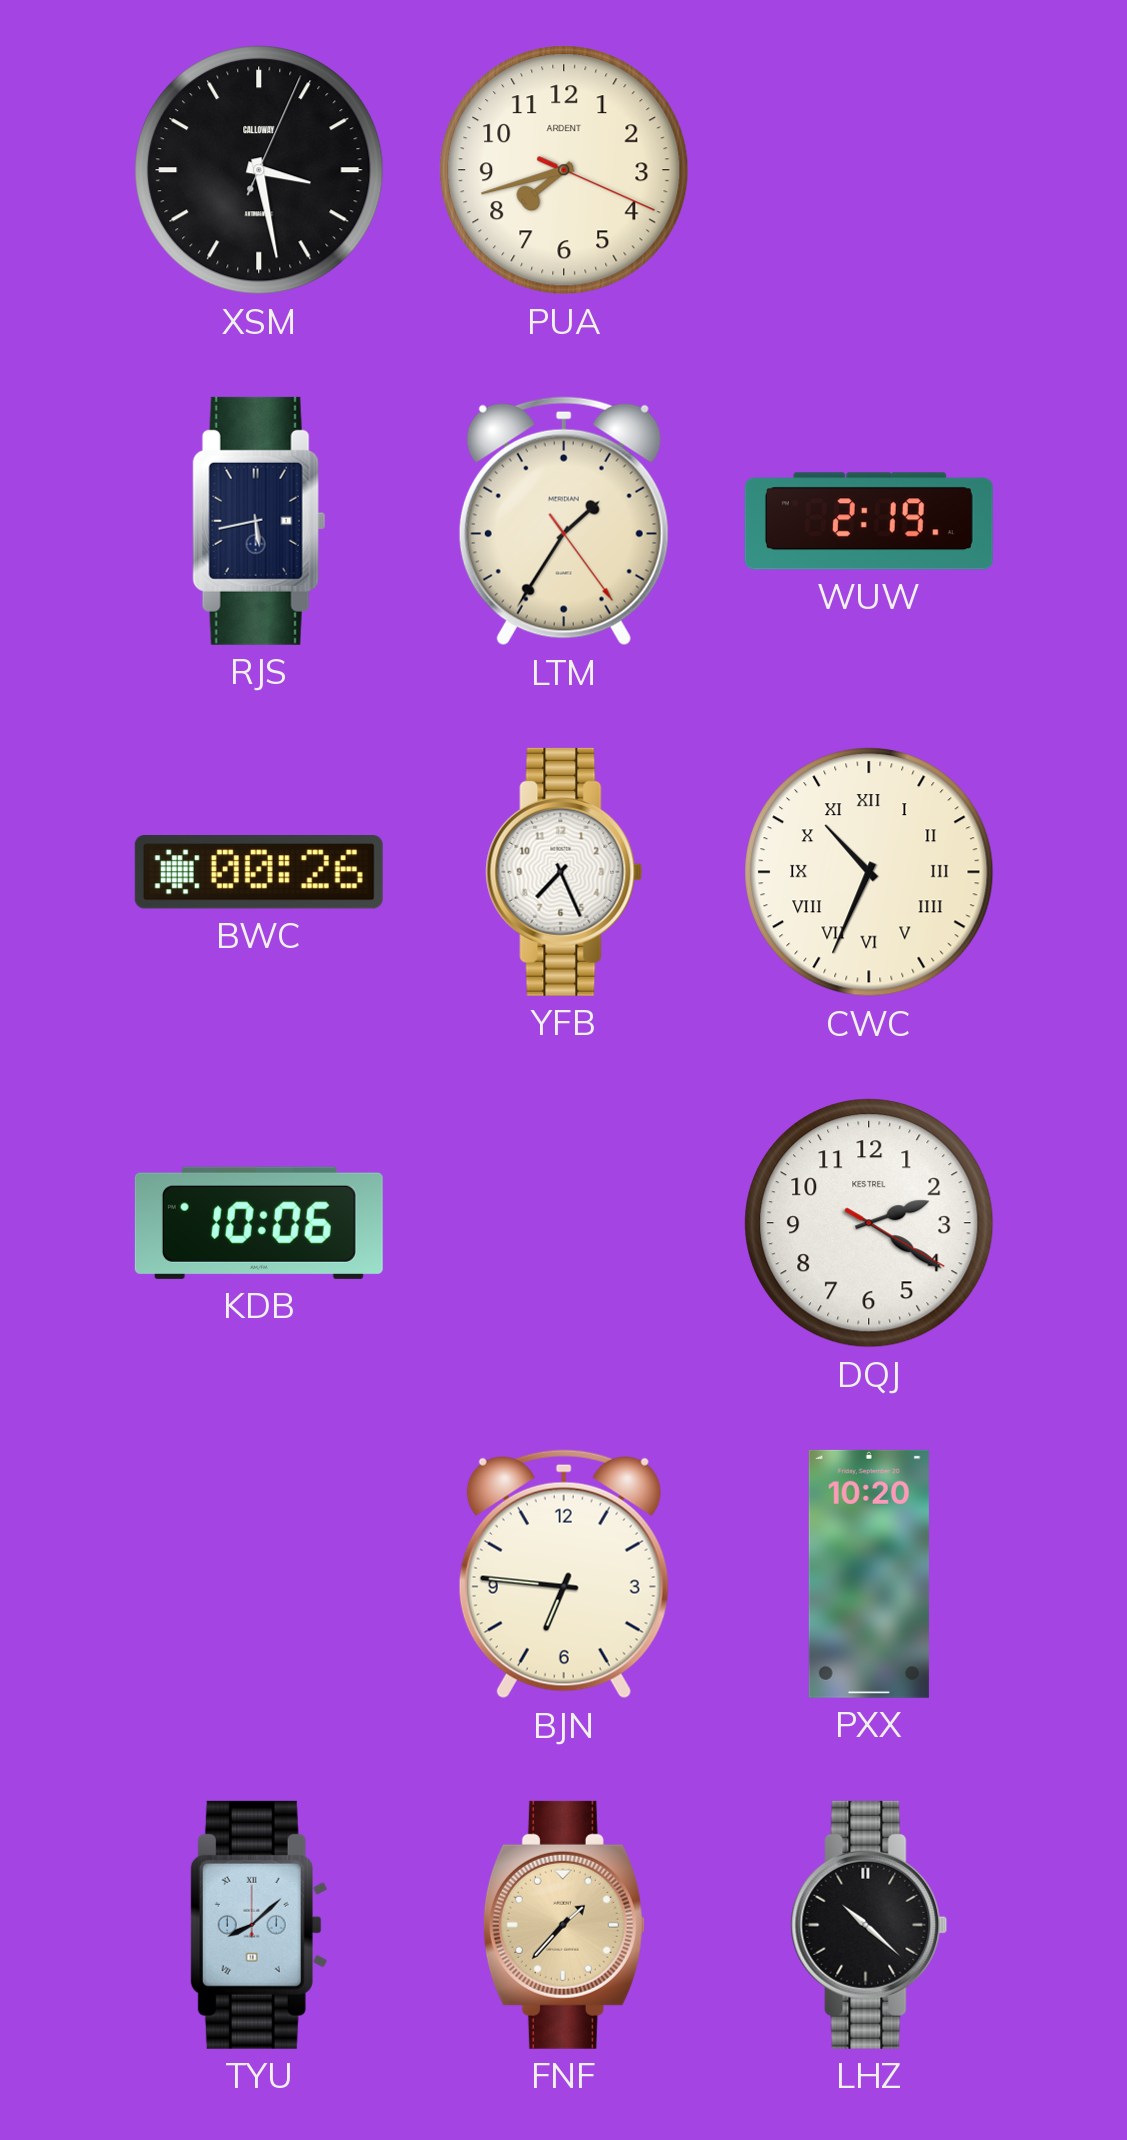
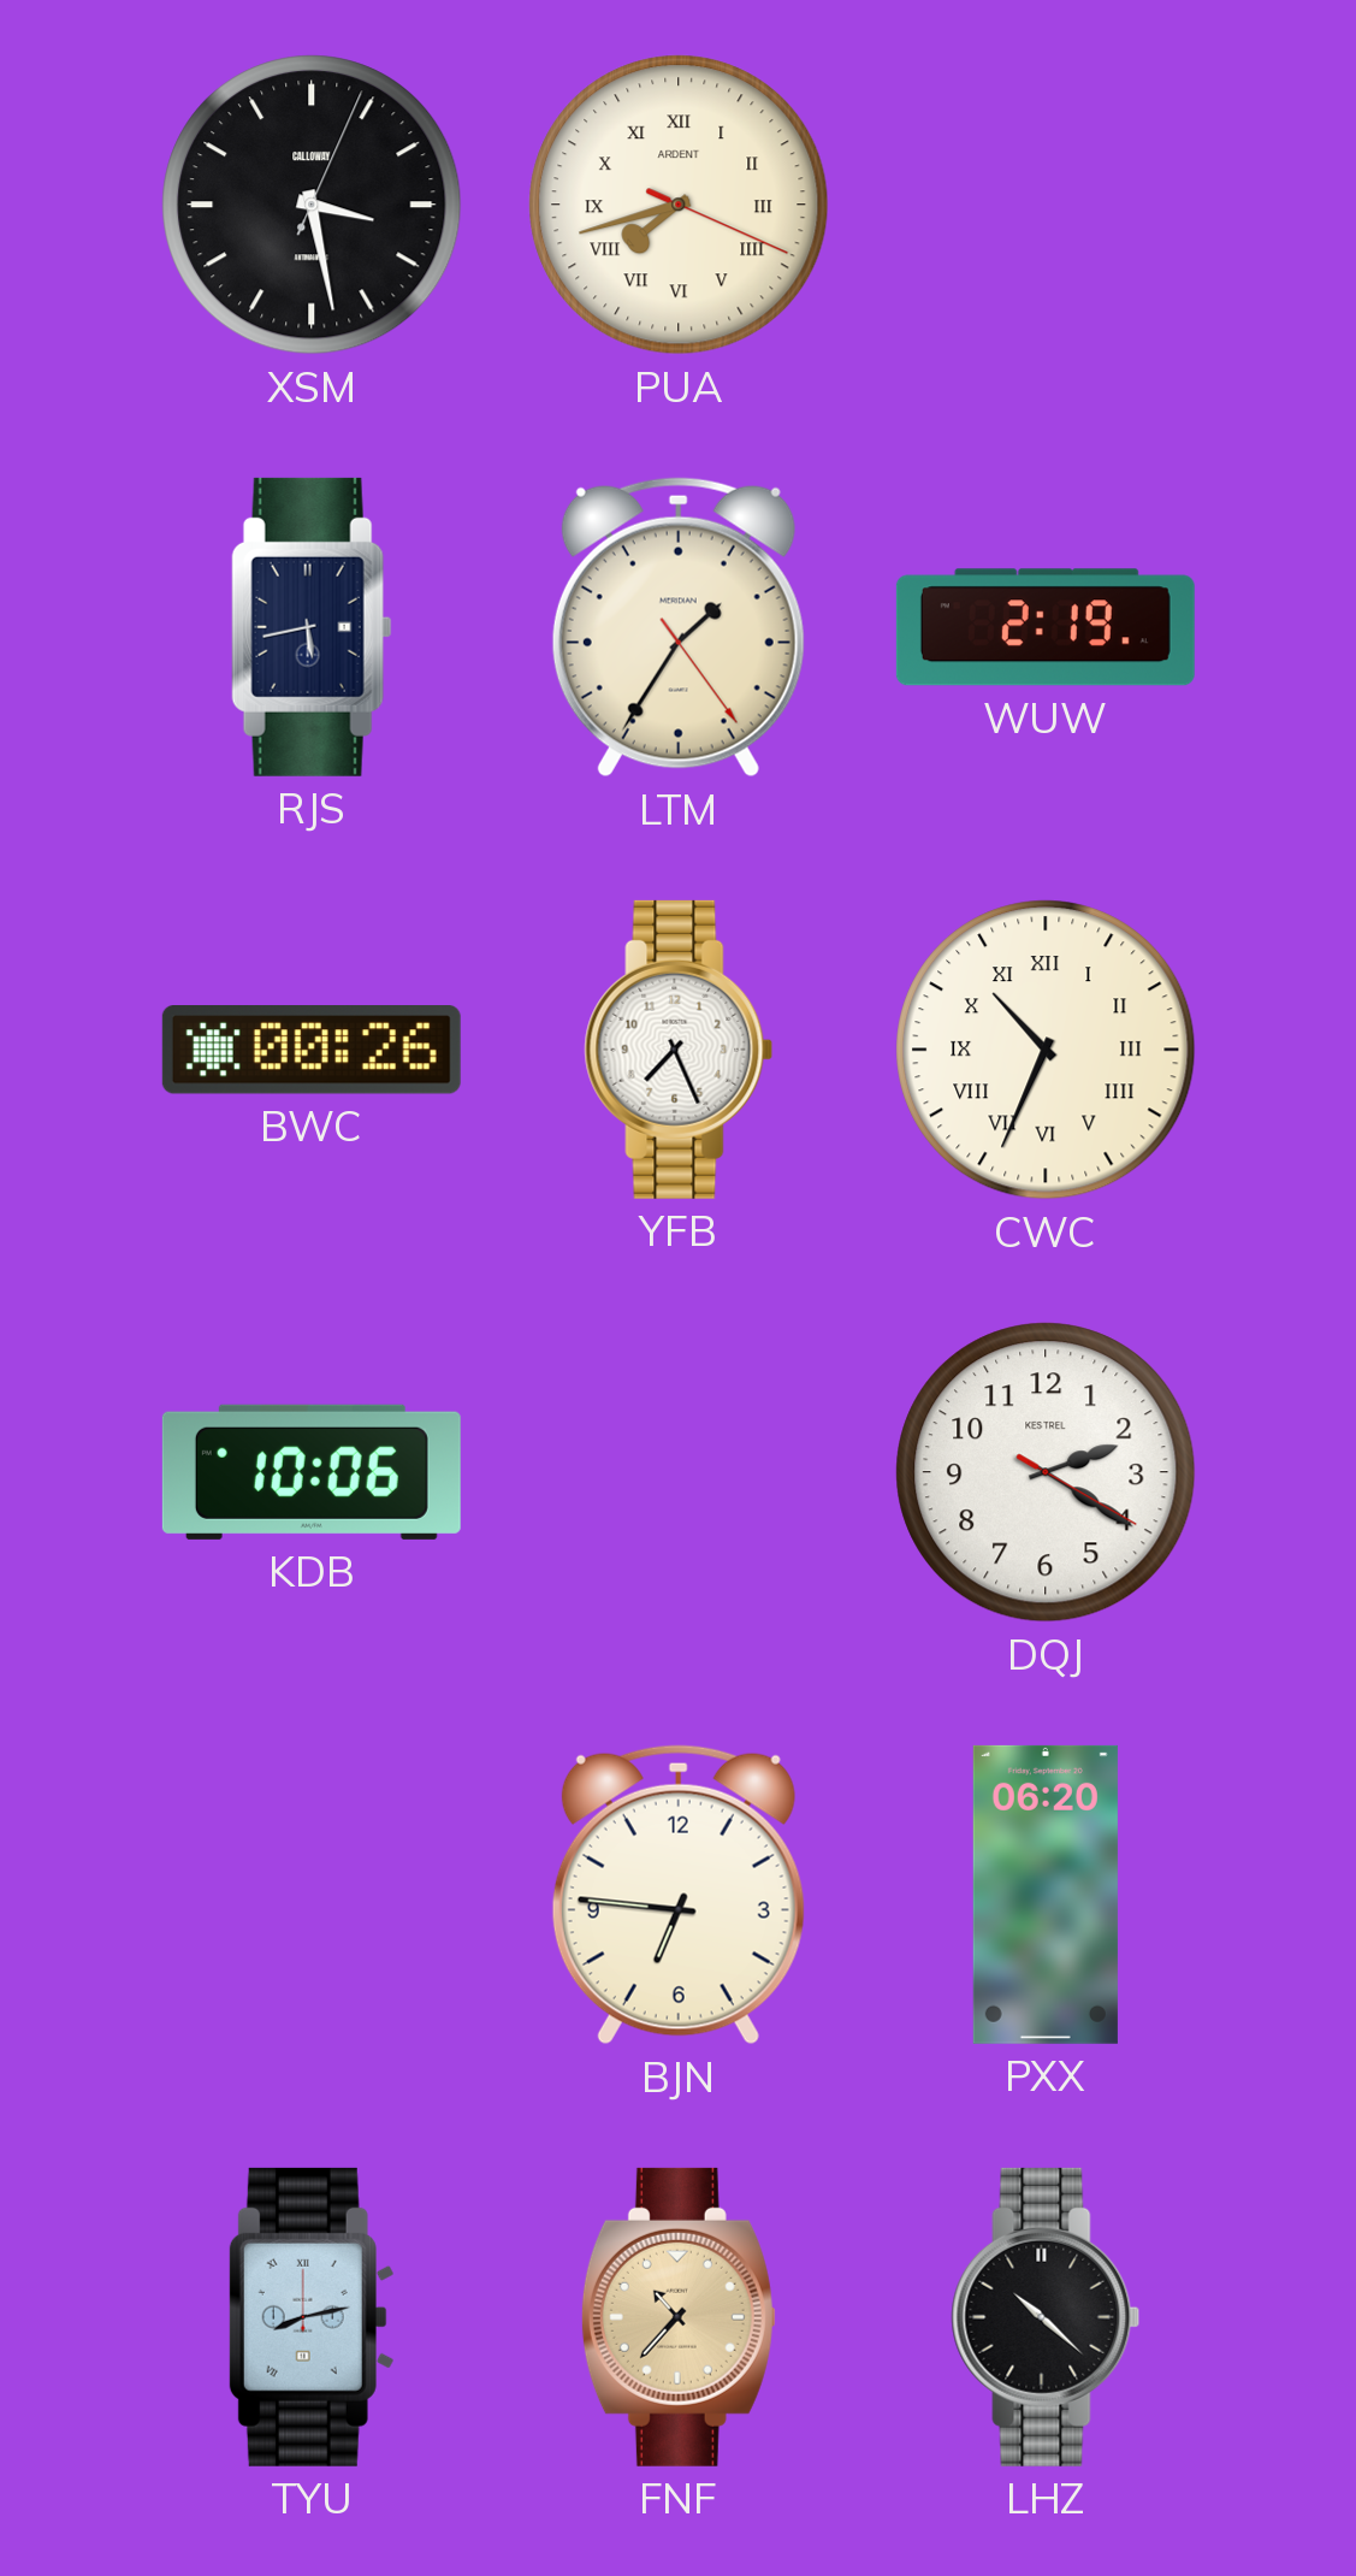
PUA numerals: Arabic -> Roman (679, 205)
PXX: 10:20 -> 06:20 (1046, 1895)
TYU: 8:08 -> 8:13 (312, 2317)
FNF: 1:37 -> 10:37 (679, 2317)
